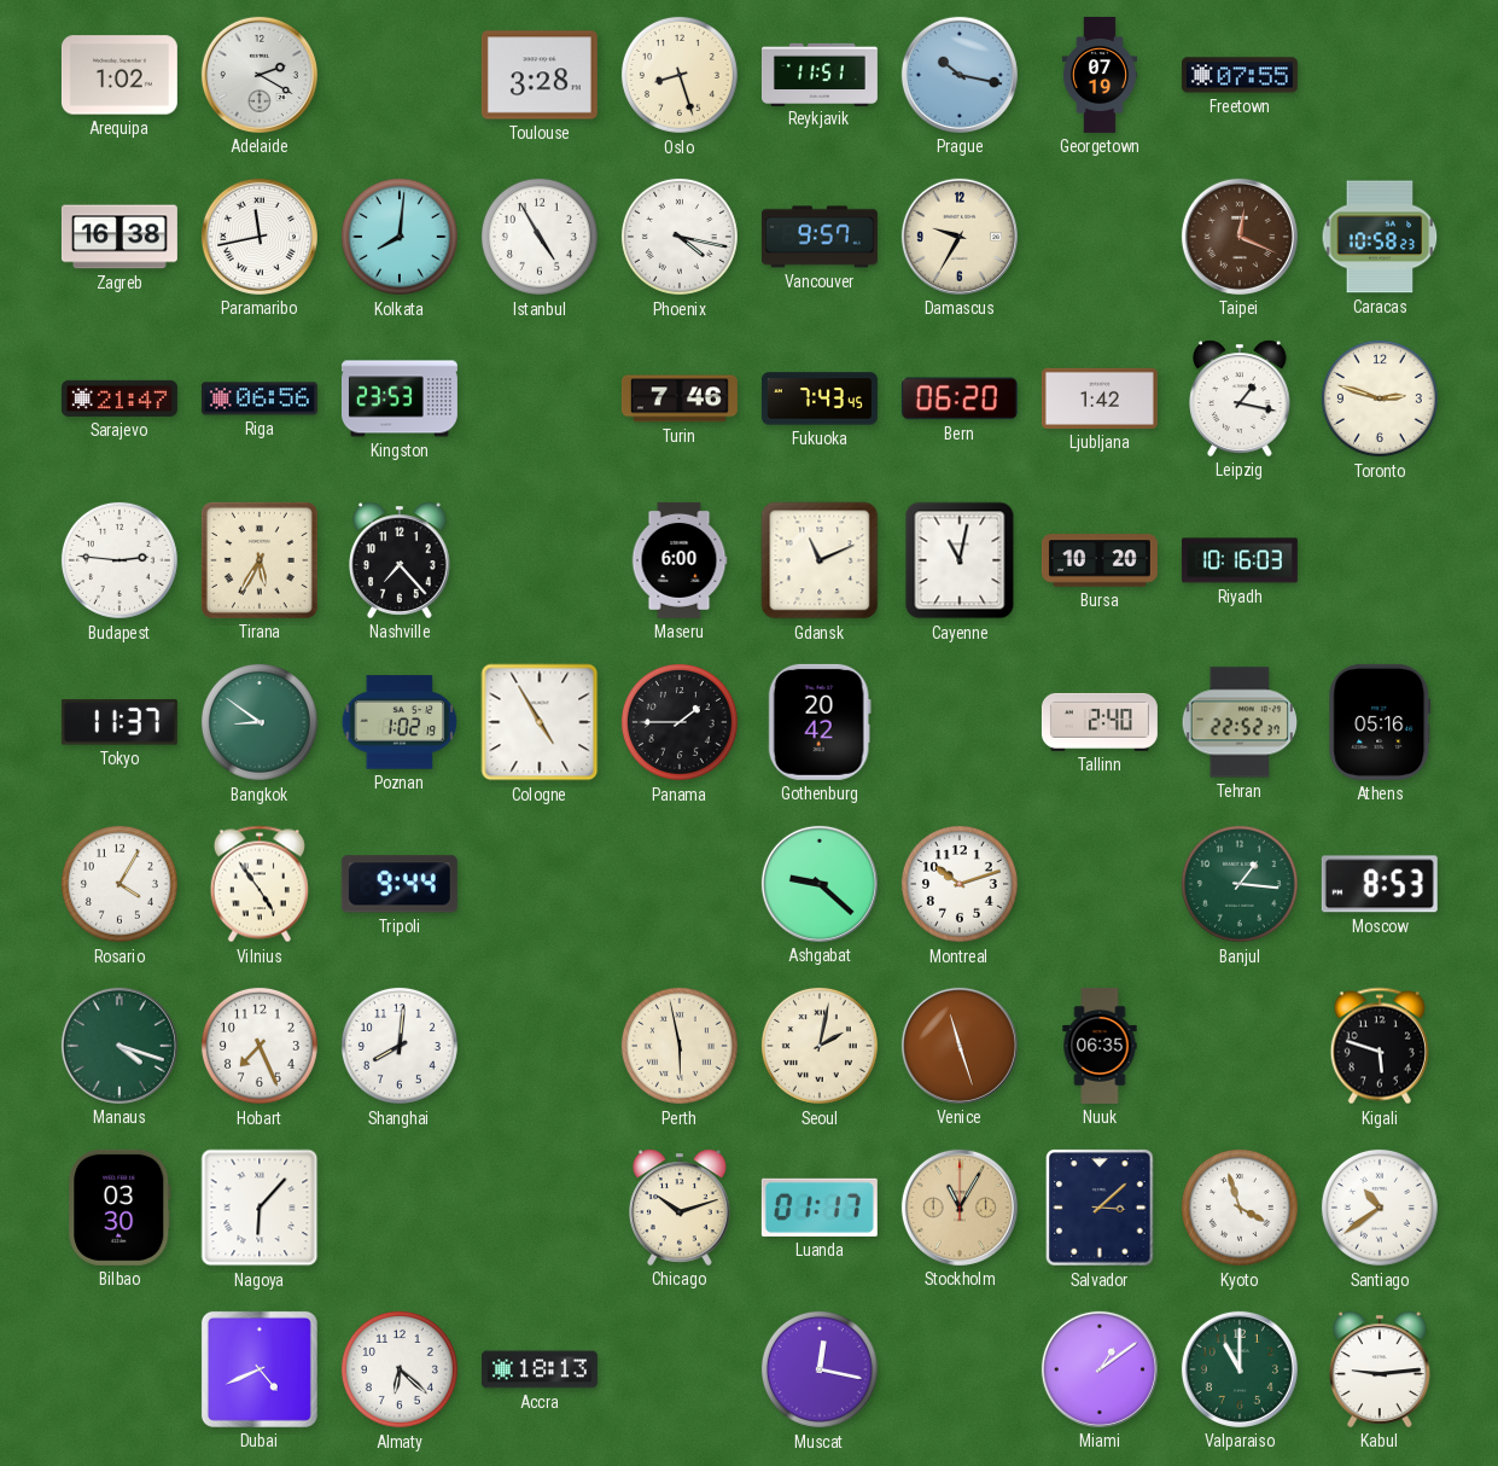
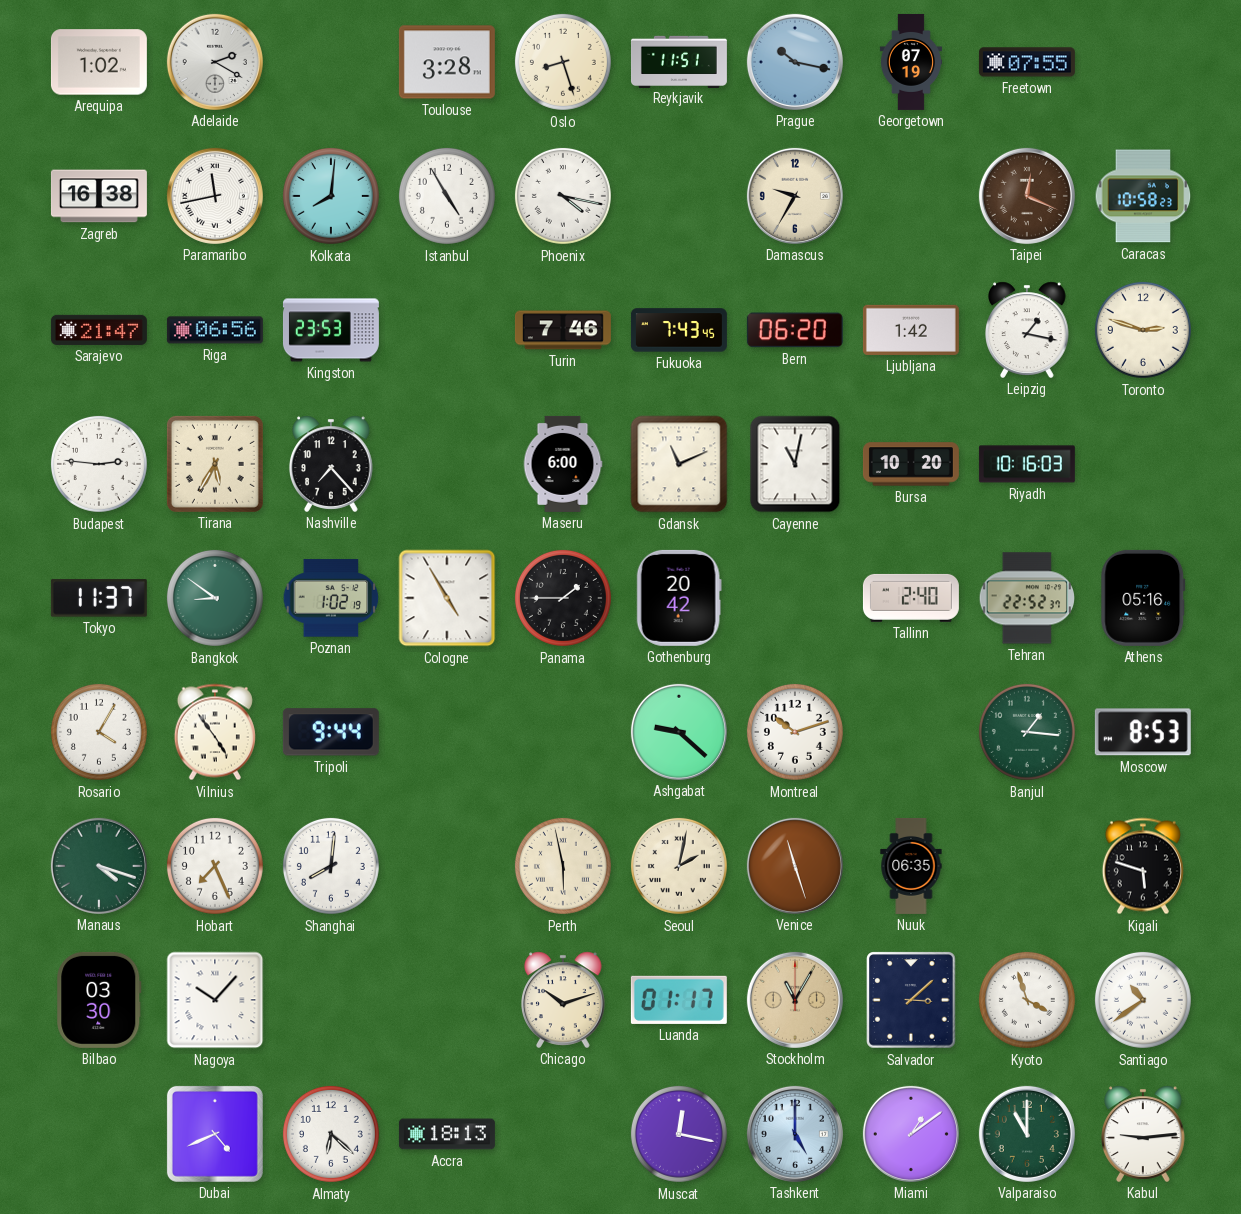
Vancouver: 9:57 -> none (820, 237)
Nagoya: 6:07 -> 10:07 (215, 1000)
Tashkent: none -> 5:00 (795, 1134)
